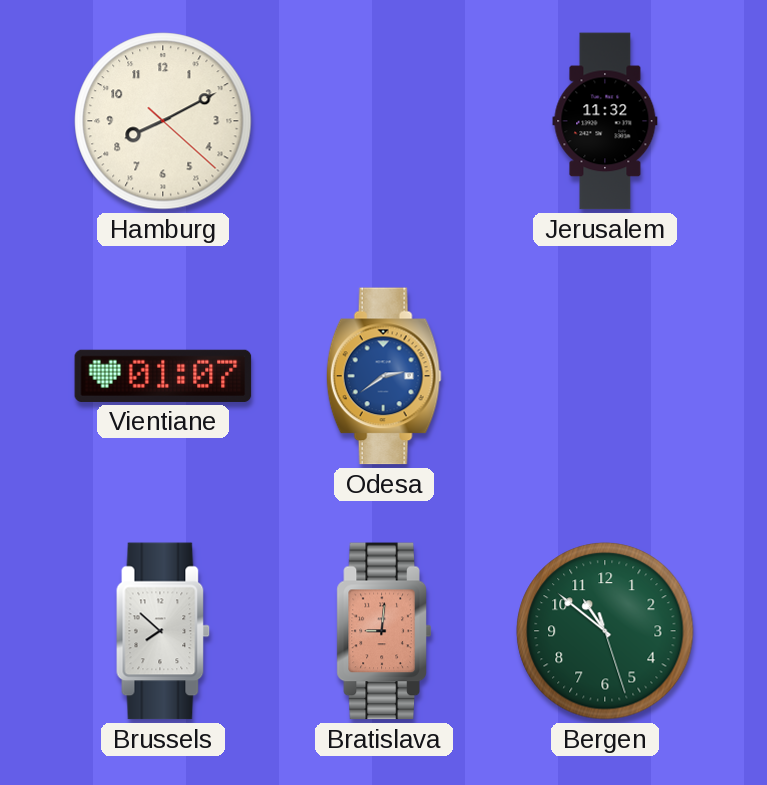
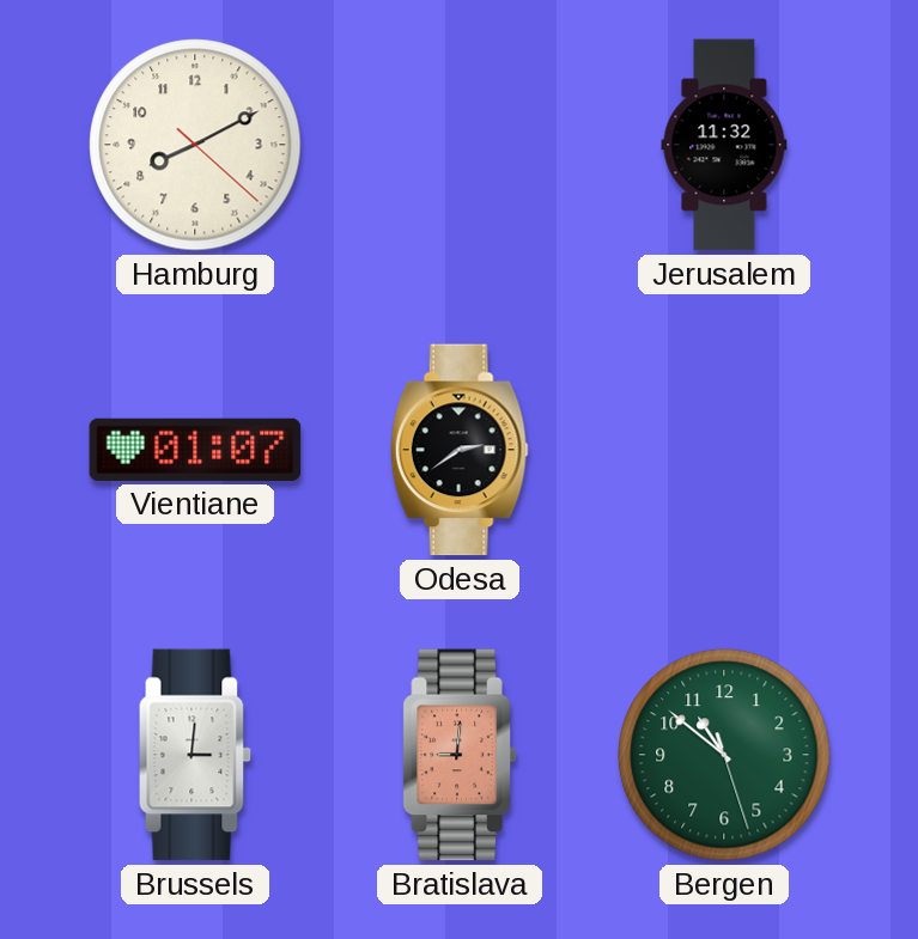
Odesa dial: blue -> black (460, 450)
Brussels: 7:52 -> 3:01 (195, 755)
